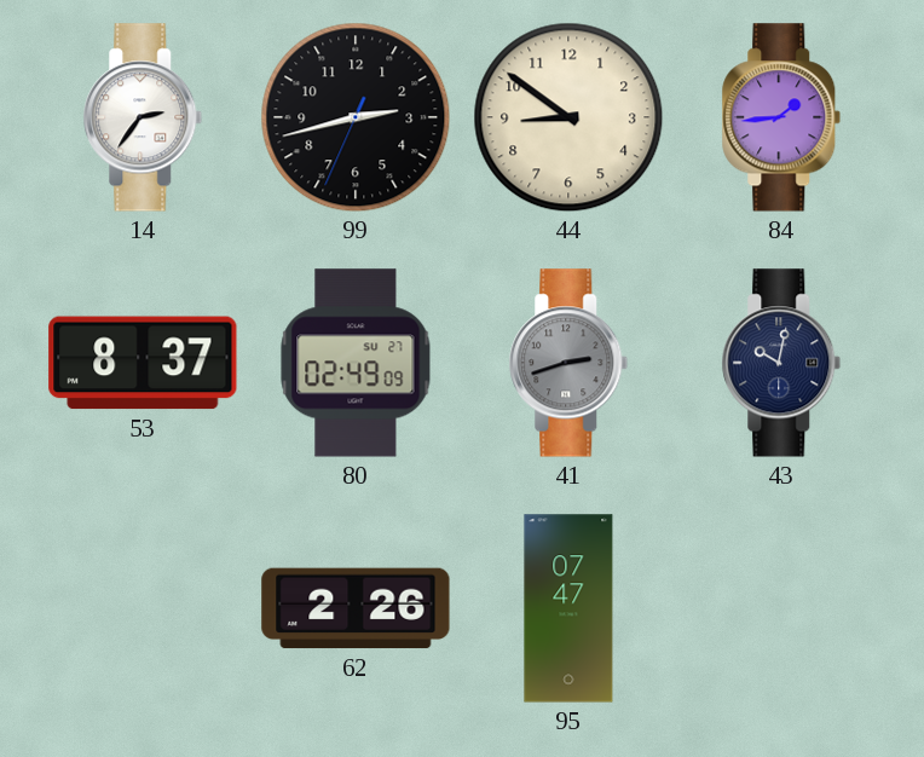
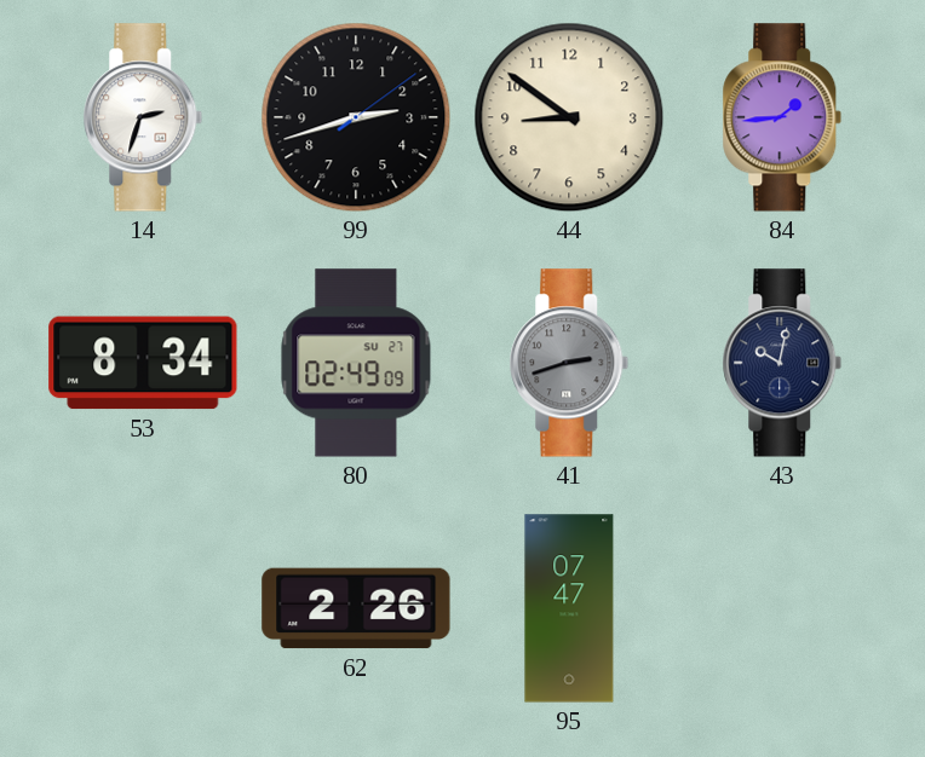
14: 2:36 -> 2:33 (143, 117)
99: 2:42:34 -> 2:42:09 (356, 117)
53: 8:37 -> 8:34 (143, 363)
